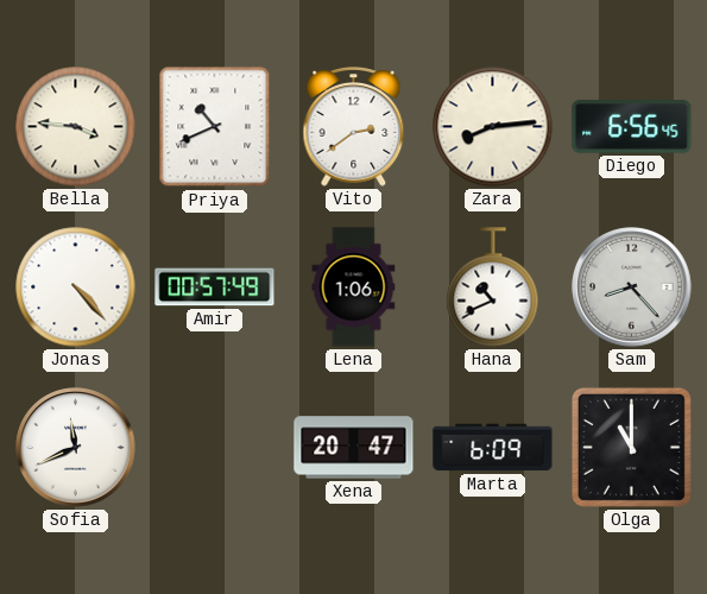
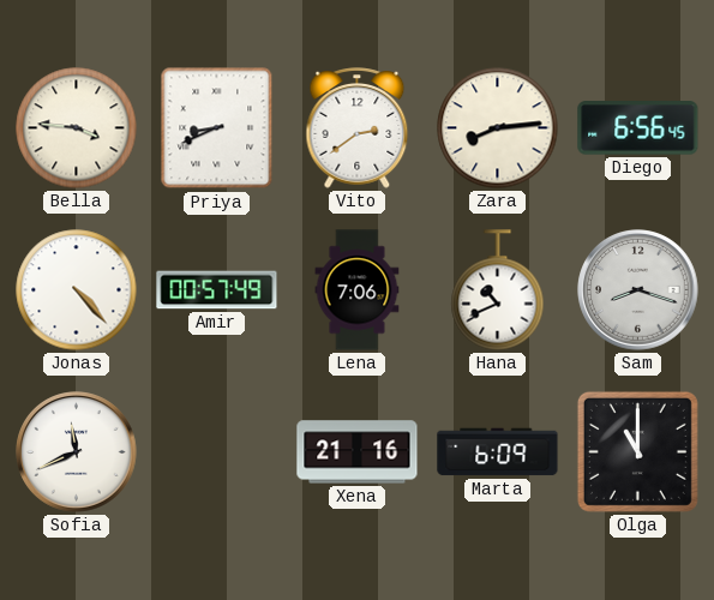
Priya: 10:41 -> 8:41 (217, 128)
Lena: 1:06 -> 7:06 (358, 290)
Sam: 8:23 -> 8:18 (638, 290)
Xena: 20:47 -> 21:16 (358, 452)
